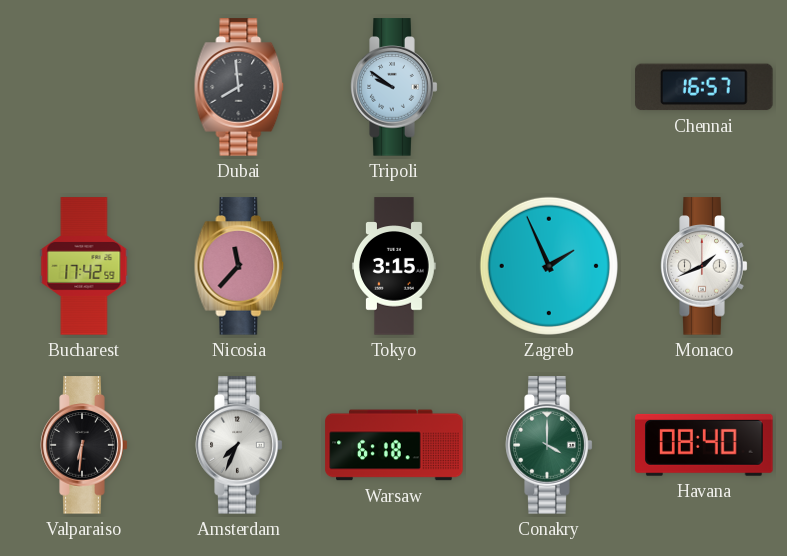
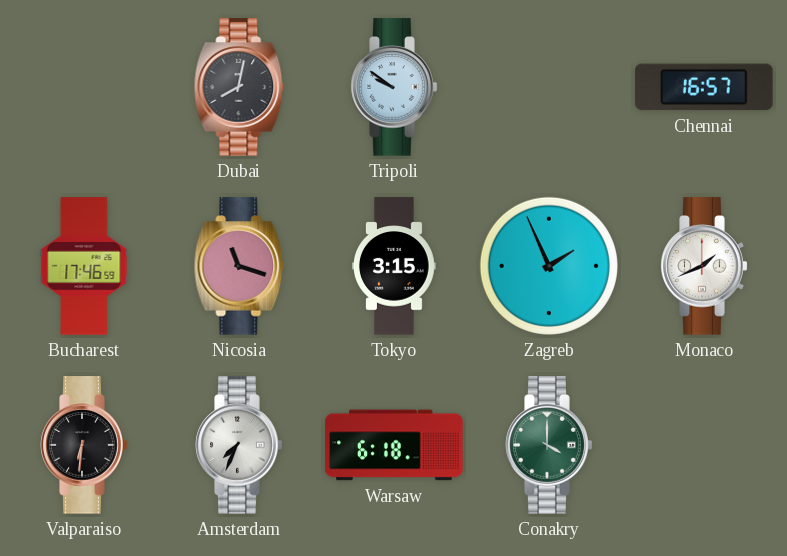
Dubai: 7:59 -> 8:02 (239, 87)
Bucharest: 17:42 -> 17:46 (84, 266)
Nicosia: 11:37 -> 11:18 (239, 266)
Havana: 08:40 -> none (704, 445)
